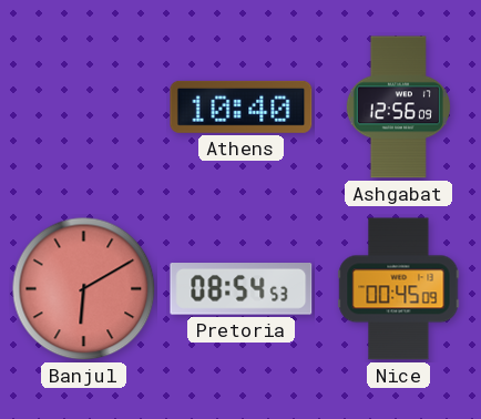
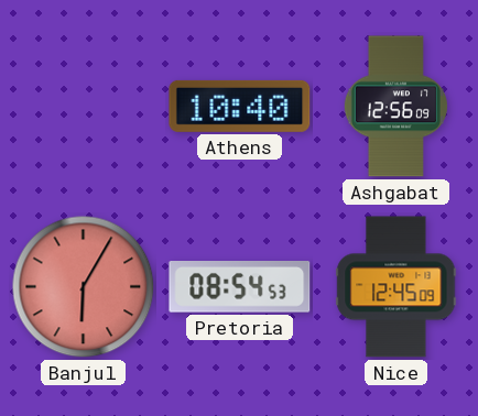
Banjul: 6:10 -> 6:05 (84, 287)
Nice: 00:45 -> 12:45 (396, 287)
